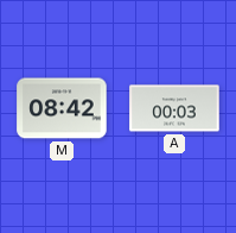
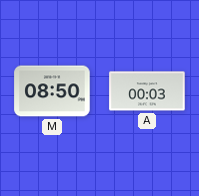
M: 08:42 -> 08:50 (52, 91)
